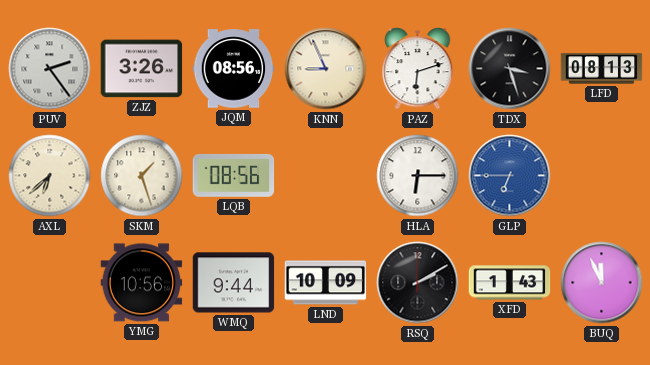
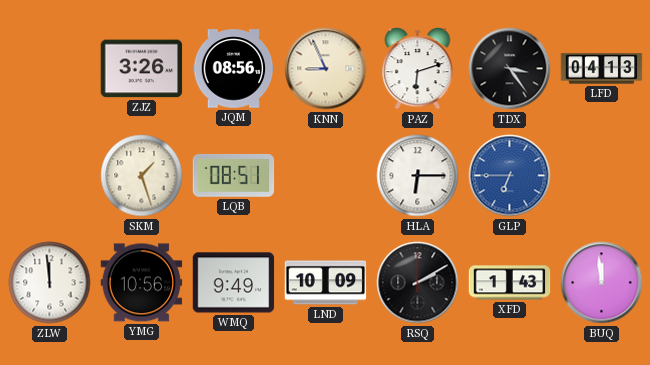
PUV: 2:24 -> none (50, 69)
TDX: 3:27 -> 3:24 (510, 69)
LFD: 08:13 -> 04:13 (602, 69)
AXL: 6:38 -> none (50, 176)
LQB: 08:56 -> 08:51 (234, 175)
ZLW: none -> 11:59 (50, 283)
WMQ: 9:44 -> 9:49 (234, 283)
BUQ: 11:56 -> 11:59 (602, 283)
